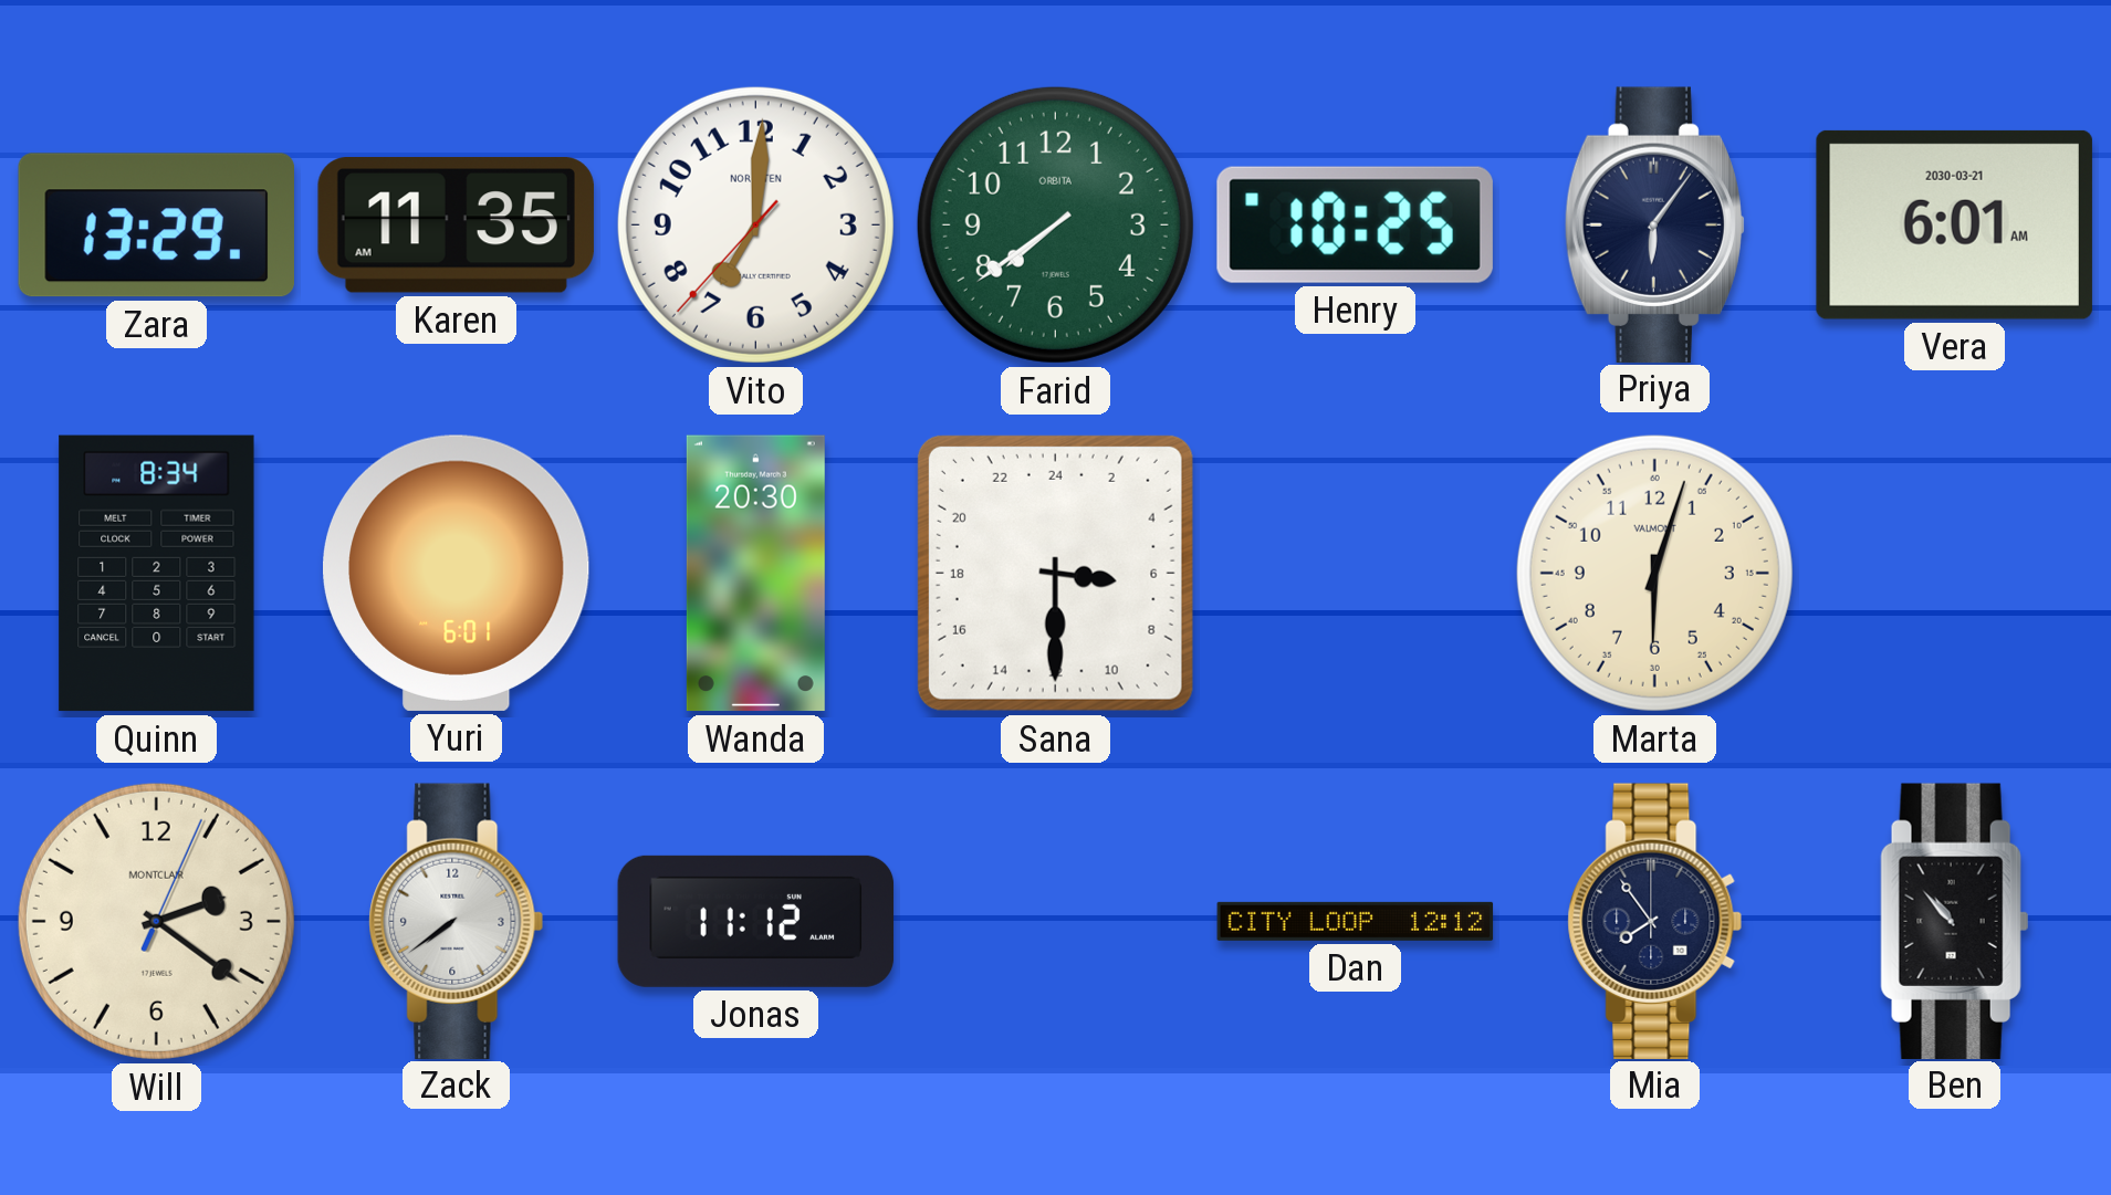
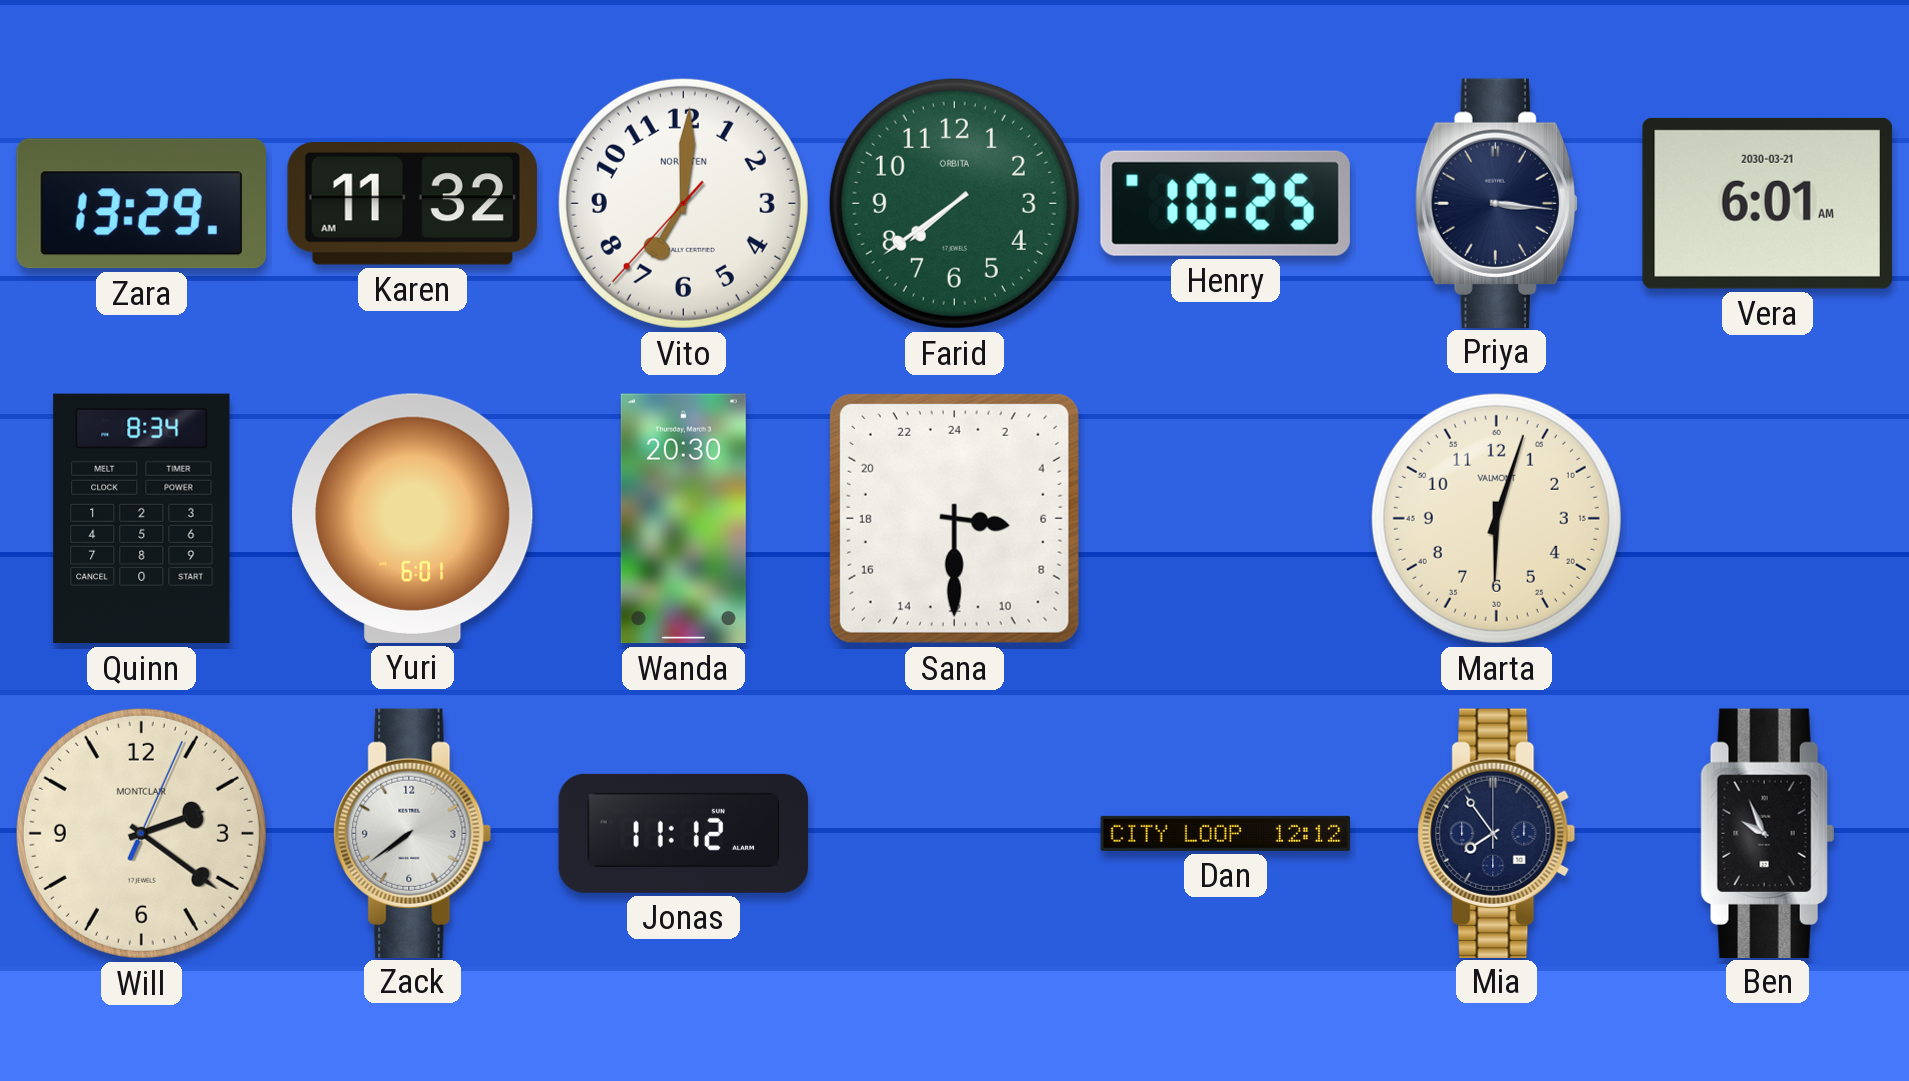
Karen: 11:35 -> 11:32 (412, 204)
Priya: 6:06 -> 3:16 (1496, 203)
Ben: 10:53 -> 9:56 (1768, 833)
